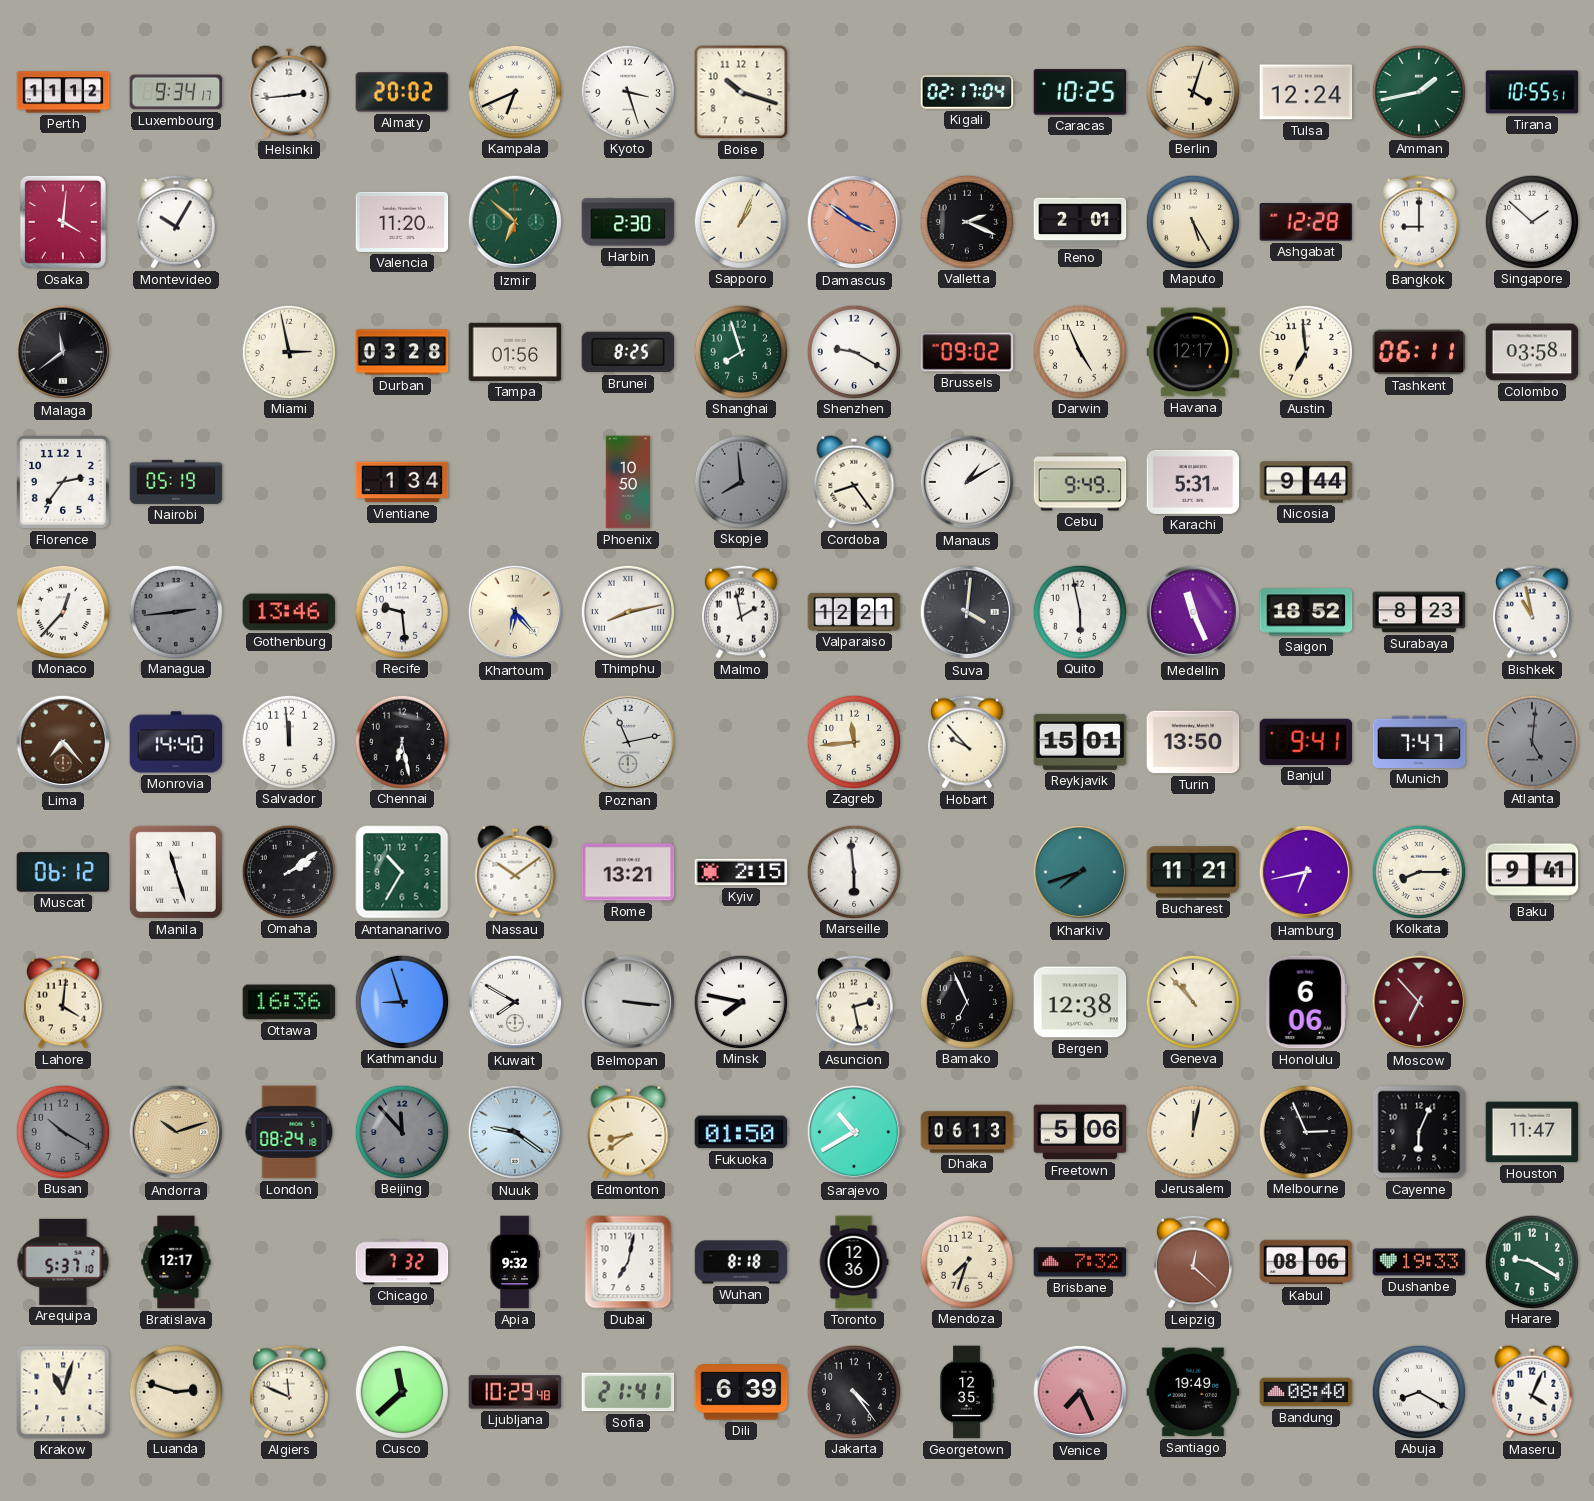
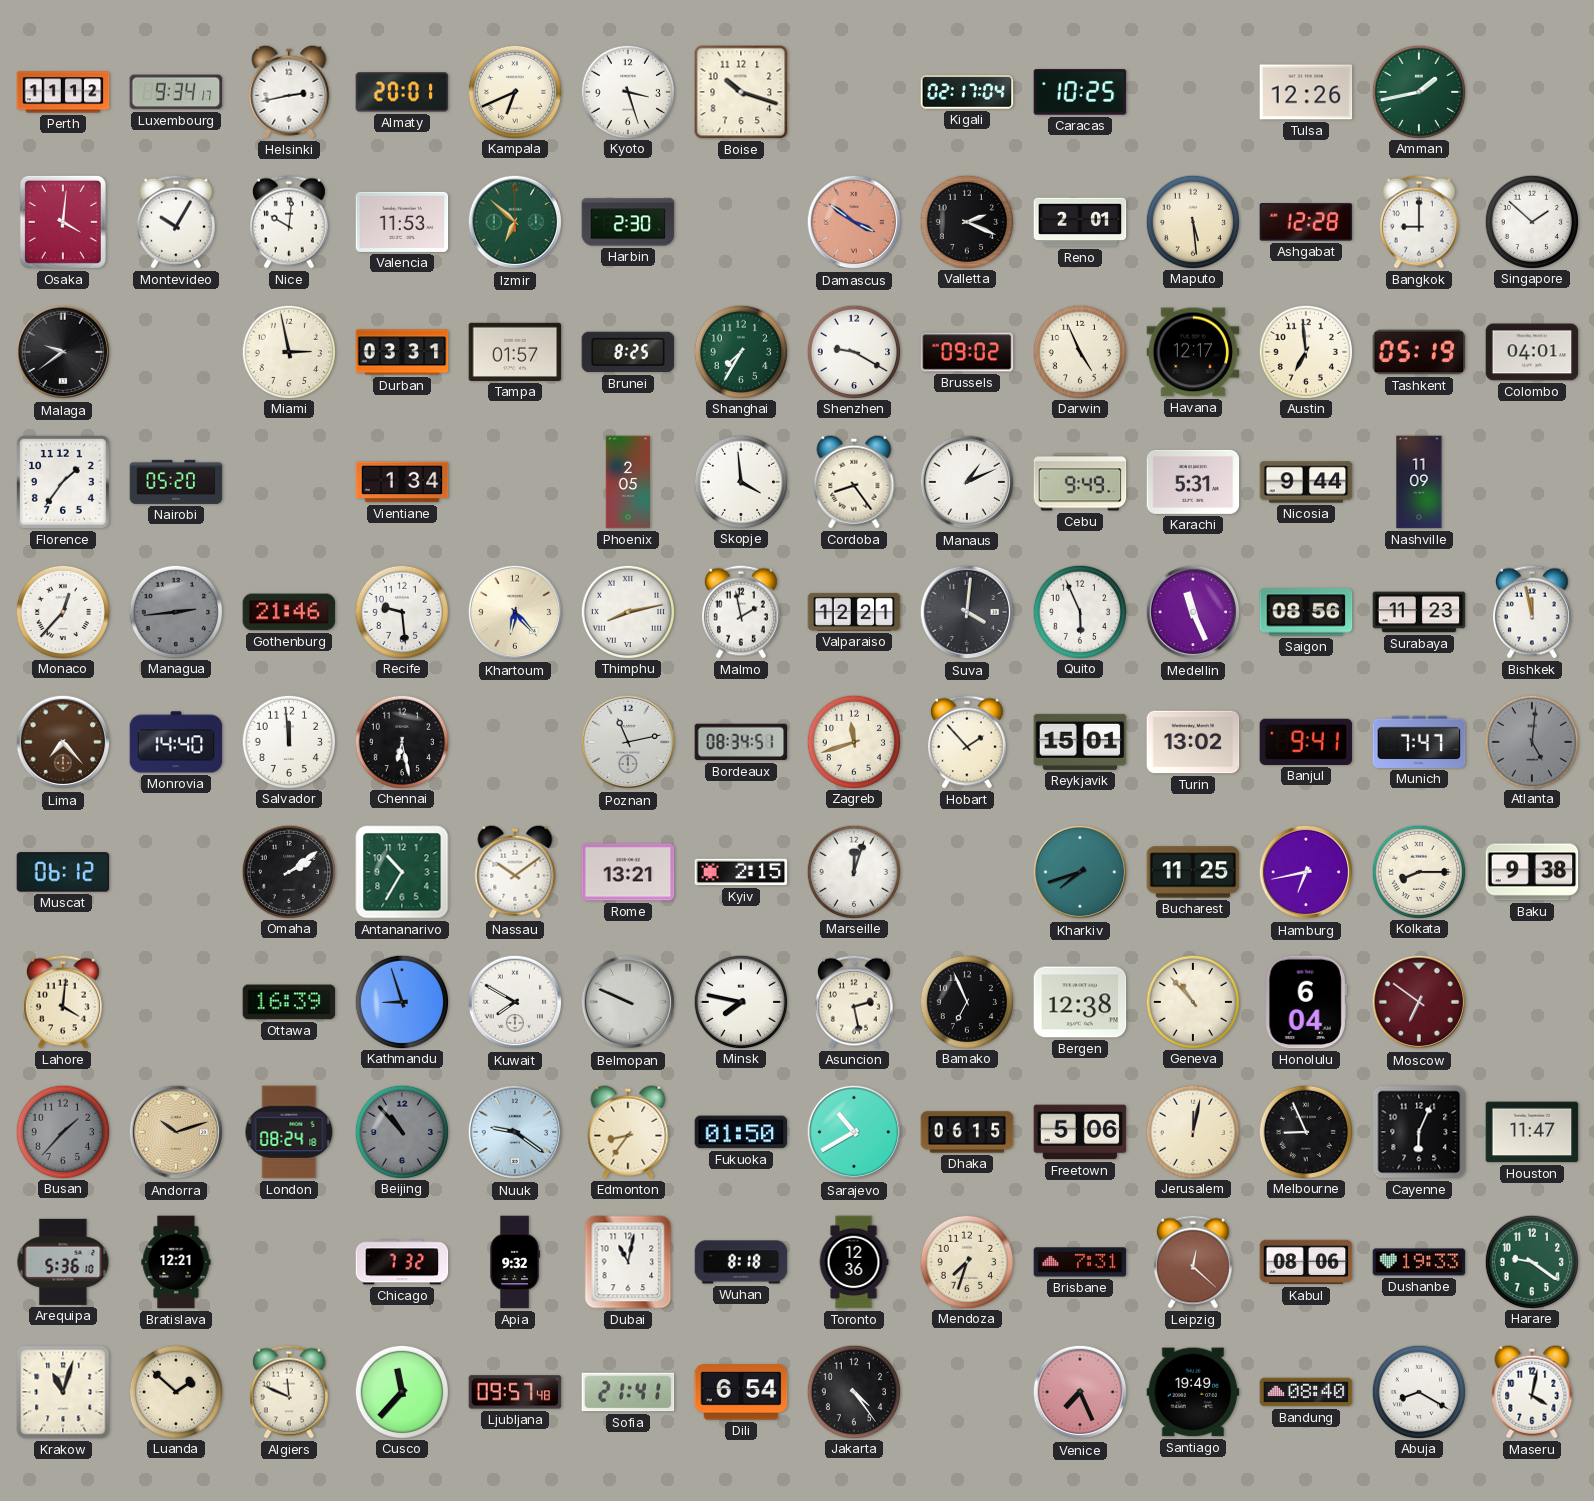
Helsinki: 2:44 -> 2:43 (289, 92)
Almaty: 20:02 -> 20:01 (402, 92)
Berlin: 4:03 -> none (1192, 91)
Tulsa: 12:24 -> 12:26 (1306, 92)
Tirana: 10:55 -> none (1532, 92)
Nice: none -> 10:01 (289, 222)
Valencia: 11:20 -> 11:53 (402, 222)
Sapporo: 1:04 -> none (740, 221)
Maputo: 5:25 -> 5:29 (1192, 221)
Malaga: 11:39 -> 9:39 (63, 352)
Durban: 03:28 -> 03:31 (402, 352)
Tampa: 01:56 -> 01:57 (515, 352)
Shanghai: 7:57 -> 7:35 (740, 351)
Tashkent: 06:11 -> 05:19 (1419, 352)
Colombo: 03:58 -> 04:01 (1532, 352)
Florence: 2:36 -> 1:36 (63, 482)
Nairobi: 05:19 -> 05:20 (176, 482)
Phoenix: 10:50 -> 2:05 (628, 482)
Skopje: 7:59 -> 3:59 (740, 481)
Skopje dial: grey -> white (740, 481)
Manaus: 1:10 -> 1:11 (967, 482)
Nashville: none -> 11:09 (1419, 482)
Gothenburg: 13:46 -> 21:46 (289, 612)
Quito: 5:58 -> 5:56 (1079, 611)
Saigon: 18:52 -> 08:56 (1306, 612)
Surabaya: 8:23 -> 11:23 (1419, 612)
Bishkek: 10:58 -> 11:58 (1532, 612)
Bordeaux: none -> 08:34 (741, 742)
Zagreb: 11:44 -> 11:42 (853, 741)
Hobart: 9:53 -> 1:53 (967, 742)
Turin: 13:50 -> 13:02 (1193, 742)
Manila: 11:27 -> none (176, 872)
Marseille: 5:59 -> 12:03 (853, 871)
Bucharest: 11:21 -> 11:25 (1193, 872)
Baku: 9:41 -> 9:38 (1532, 872)
Ottawa: 16:36 -> 16:39 (289, 1002)
Belmopan: 3:16 -> 9:49 (628, 1002)
Honolulu: 6:06 -> 6:04 (1306, 1002)
Moscow: 6:53 -> 6:51 (1419, 1002)
Busan: 10:20 -> 1:37 (62, 1131)
Beijing: 11:53 -> 10:53 (401, 1131)
Edmonton: 8:39 -> 8:36 (628, 1132)
Dhaka: 06:13 -> 06:15 (967, 1132)
Melbourne: 2:56 -> 8:56 (1305, 1131)
Arequipa: 5:37 -> 5:36 (63, 1262)
Bratislava: 12:17 -> 12:21 (176, 1262)
Dubai: 7:02 -> 11:02 (628, 1262)
Brisbane: 7:32 -> 7:31 (1080, 1262)
Harare: 9:20 -> 9:21 (1531, 1261)
Luanda: 2:48 -> 1:52 (175, 1391)
Cusco: 11:38 -> 11:37 (401, 1391)
Ljubljana: 10:29 -> 09:57 (515, 1392)
Dili: 6:39 -> 6:54 (741, 1392)
Georgetown: 12:35 -> none (967, 1392)
Maseru: 4:04 -> 4:02 (1532, 1392)
